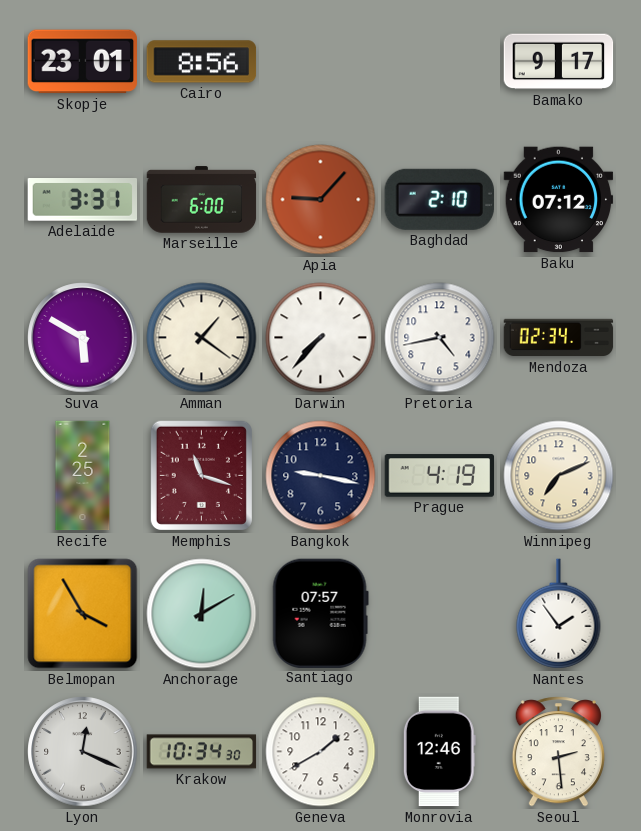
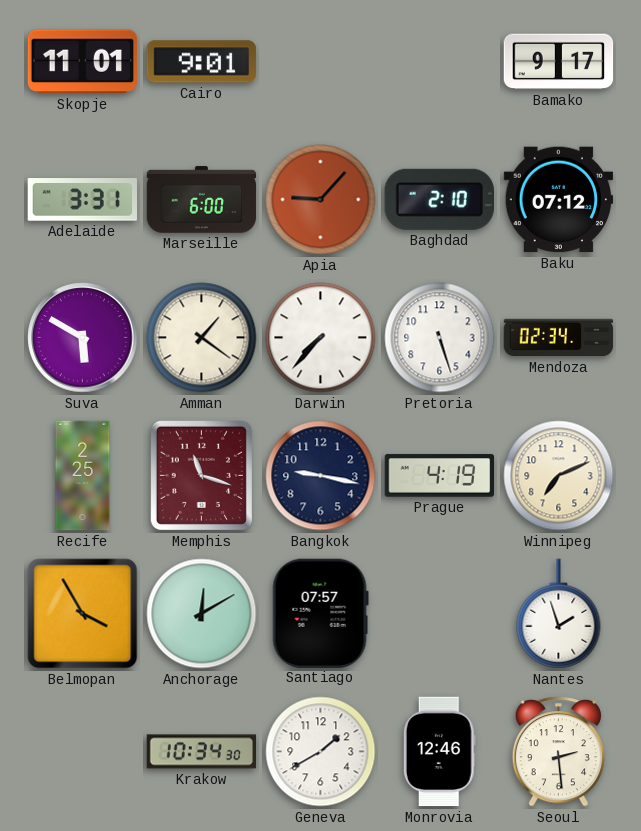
Skopje: 23:01 -> 11:01 (82, 62)
Cairo: 8:56 -> 9:01 (202, 62)
Pretoria: 4:43 -> 5:27 (440, 338)
Nantes: 1:54 -> 1:57 (559, 614)
Lyon: 12:19 -> none (83, 752)
